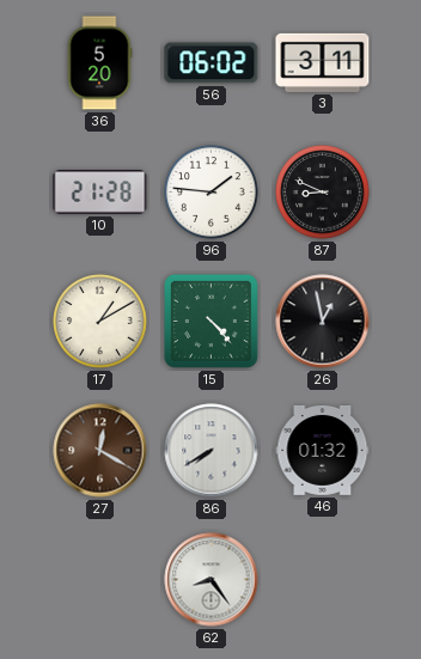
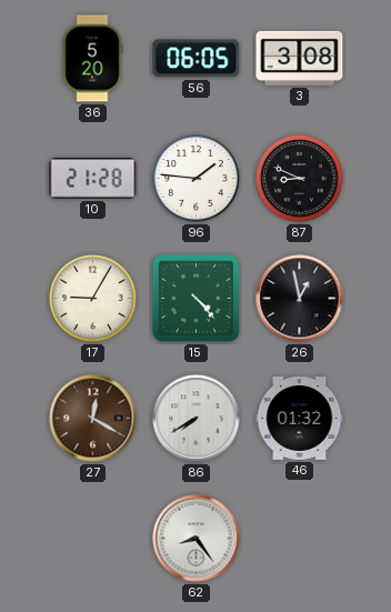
56: 06:02 -> 06:05 (197, 59)
3: 3:11 -> 3:08 (300, 58)
17: 1:10 -> 9:05 (93, 299)
